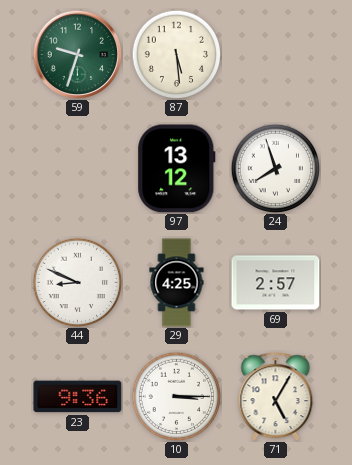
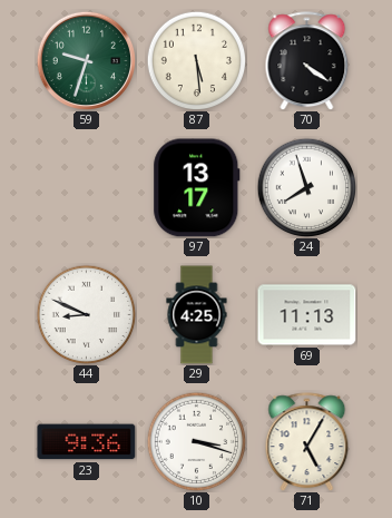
70: none -> 4:21 (307, 61)
97: 13:12 -> 13:17 (197, 188)
69: 2:57 -> 11:13 (307, 315)
10: 3:15 -> 3:18 (196, 441)
